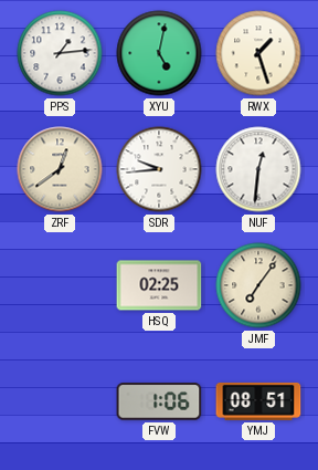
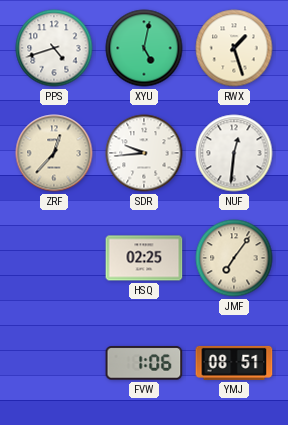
PPS: 1:14 -> 4:42 (54, 48)
ZRF: 12:39 -> 12:37 (54, 153)
